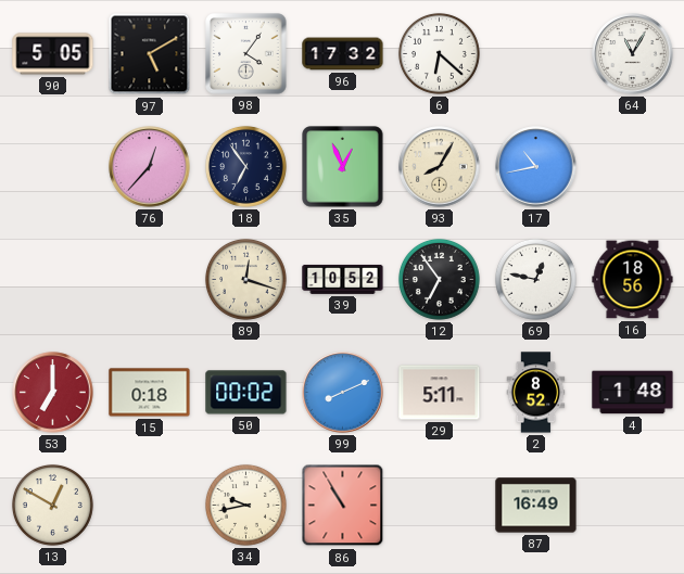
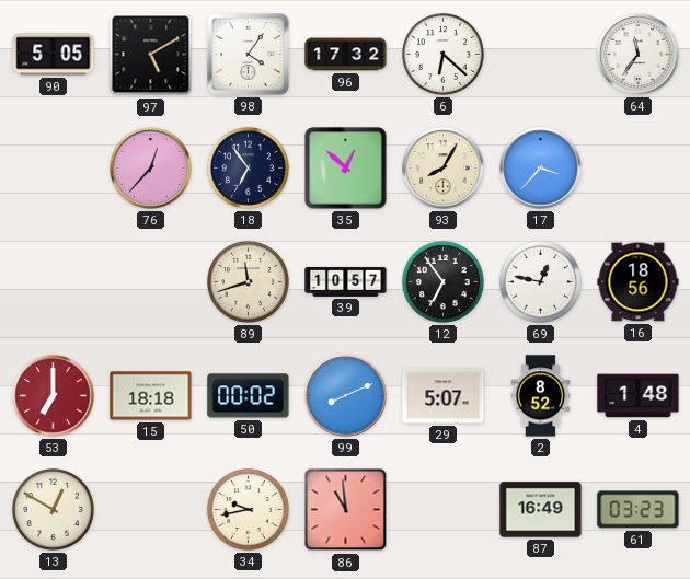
64: 11:05 -> 11:36 (639, 55)
35: 12:56 -> 12:52 (346, 169)
17: 10:43 -> 3:37 (541, 169)
89: 12:18 -> 11:42 (248, 281)
39: 10:52 -> 10:57 (346, 281)
15: 0:18 -> 18:18 (151, 396)
29: 5:11 -> 5:07 (444, 396)
86: 10:55 -> 10:59 (346, 510)
61: none -> 03:23 (639, 510)
